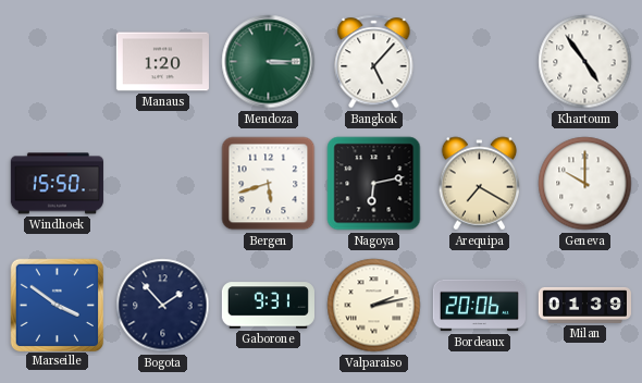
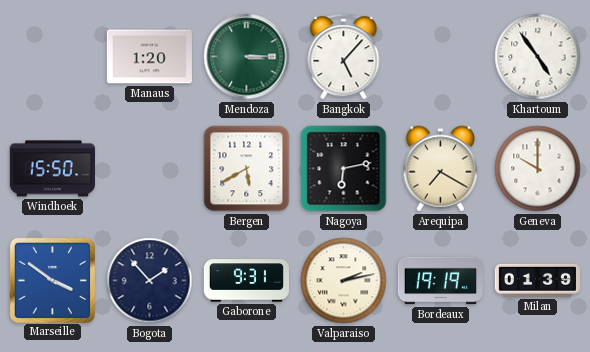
Bergen: 5:42 -> 5:40 (247, 169)
Bordeaux: 20:06 -> 19:19 (440, 281)
